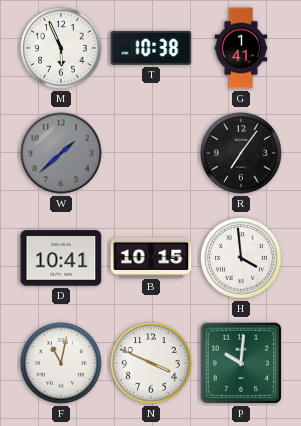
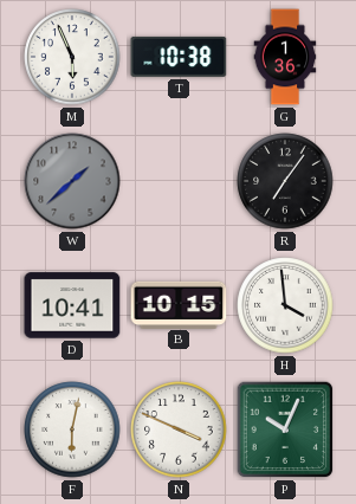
G: 1:41 -> 1:36 (285, 57)
F: 11:02 -> 6:02 (72, 429)
P: 10:01 -> 10:04 (285, 429)
